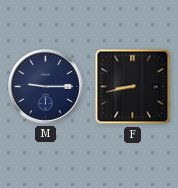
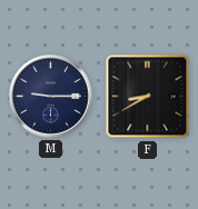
F: 8:43 -> 8:40 (148, 97)
